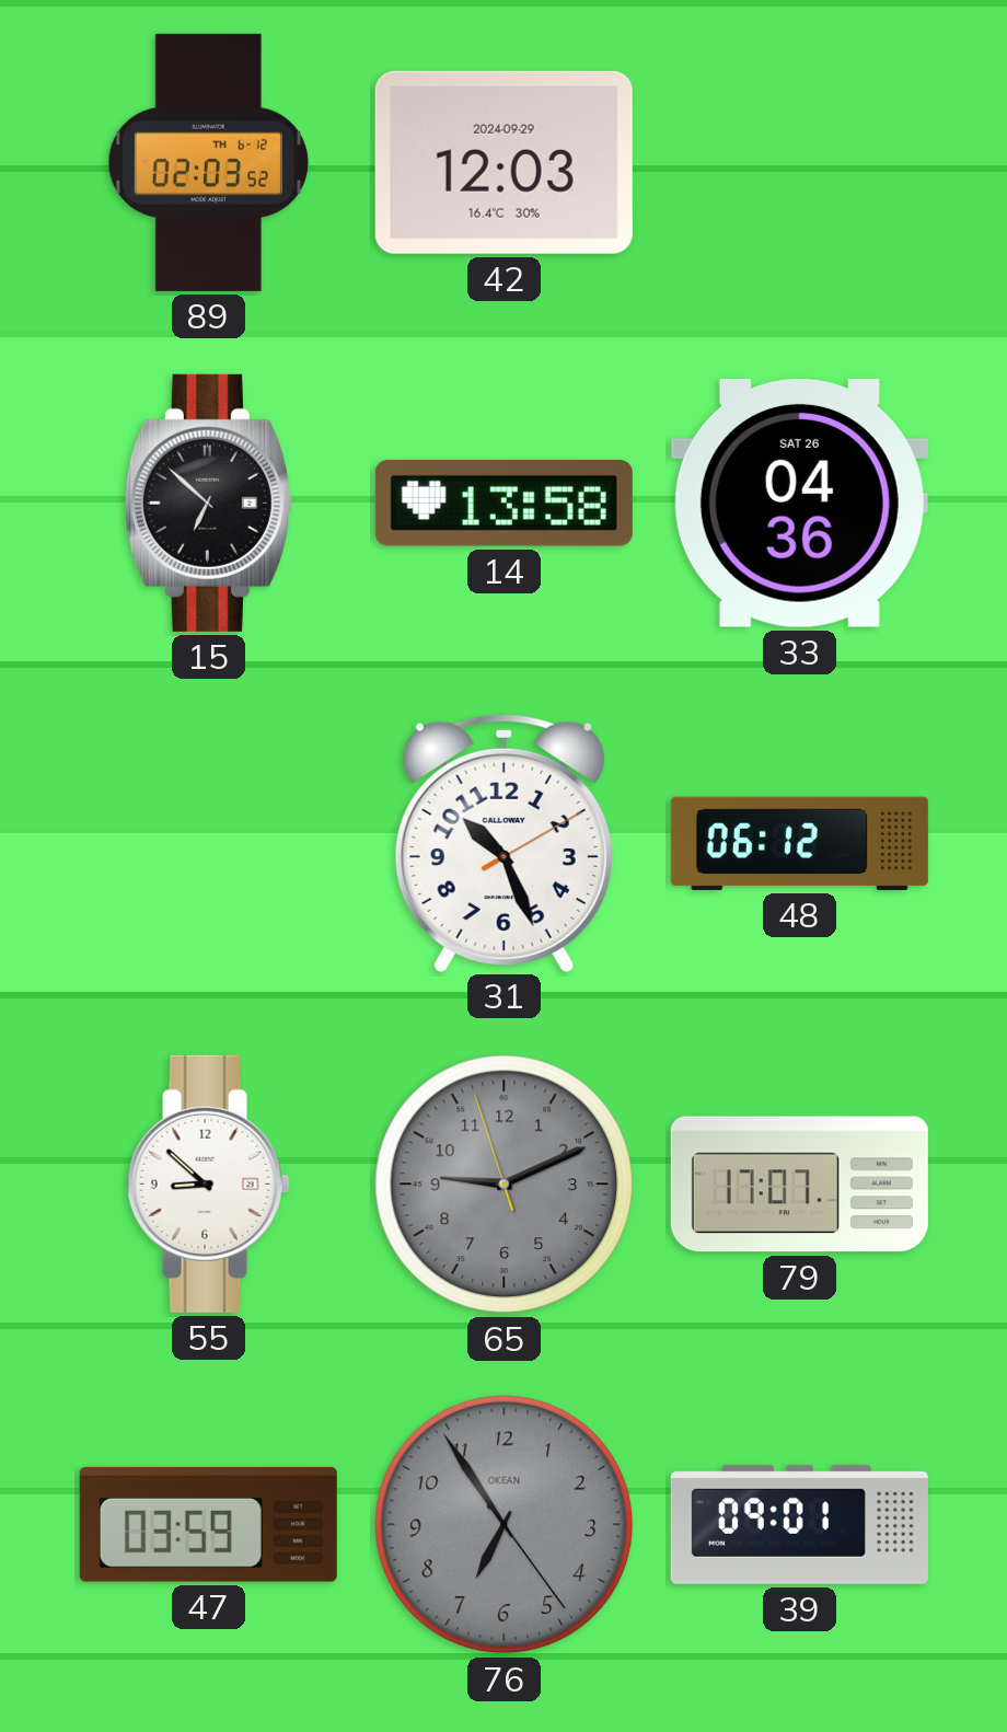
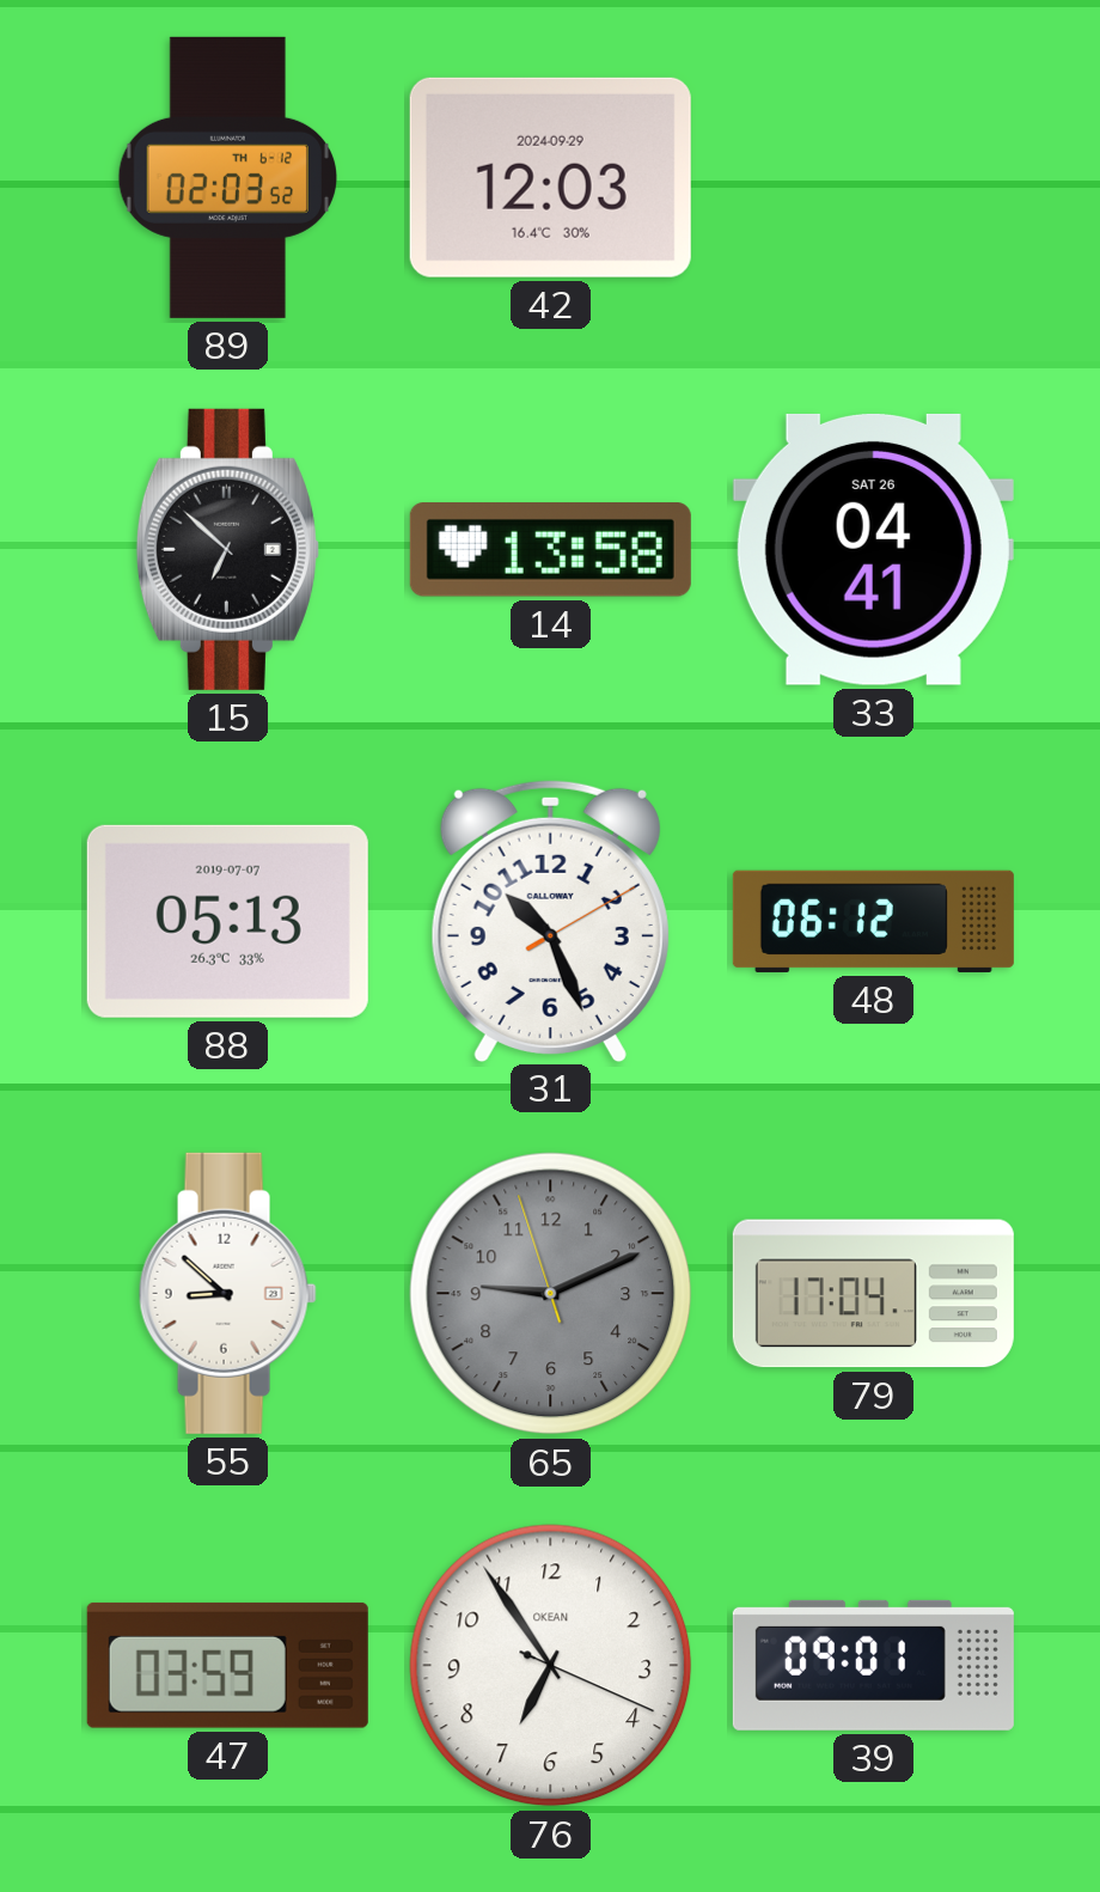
33: 04:36 -> 04:41 (873, 549)
88: none -> 05:13 (227, 921)
79: 17:07 -> 17:04 (873, 1294)
76: 6:54:24 -> 6:54:19 (551, 1666)
76 dial: grey -> white (551, 1666)
